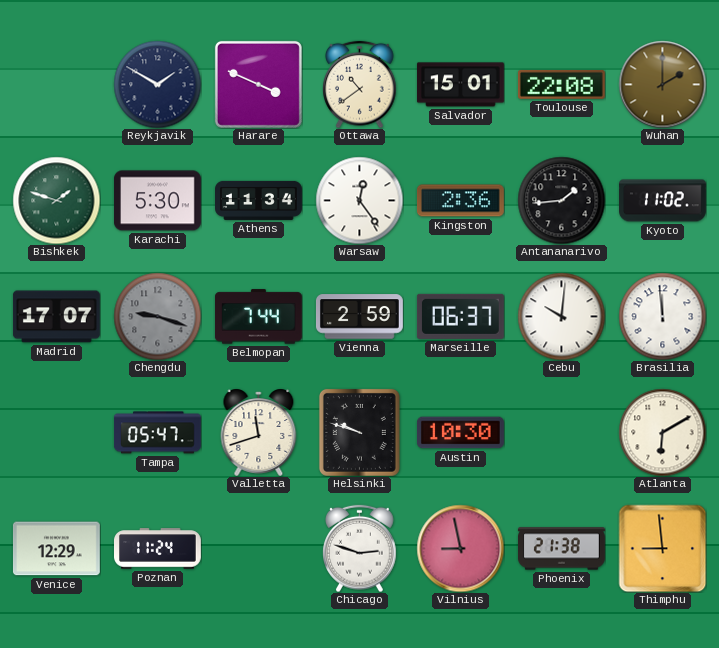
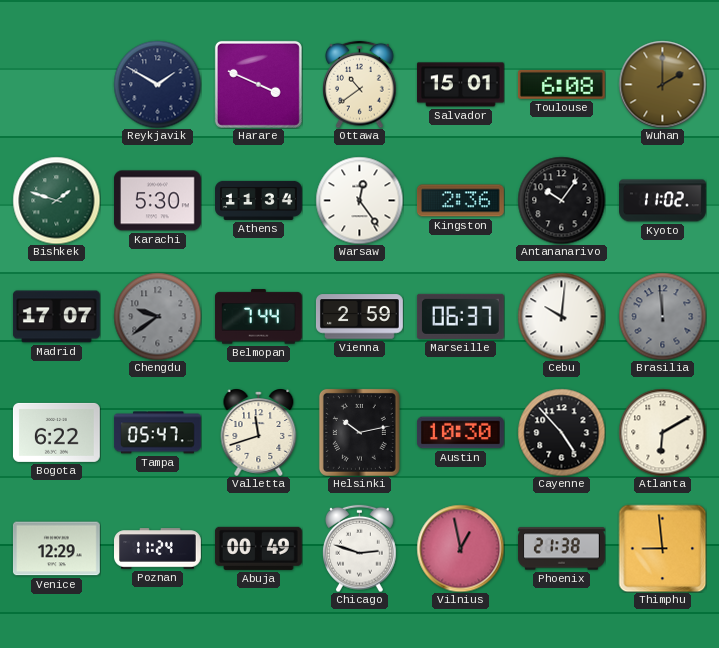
Toulouse: 22:08 -> 6:08 (561, 84)
Antananarivo: 1:44 -> 10:06 (561, 200)
Chengdu: 9:18 -> 9:39 (157, 316)
Brasilia dial: white -> grey (662, 316)
Bogota: none -> 6:22 (56, 432)
Helsinki: 9:48 -> 10:13 (359, 432)
Cayenne: none -> 4:53 (561, 432)
Abuja: none -> 00:49 (258, 548)
Vilnius: 8:58 -> 12:58 (460, 548)
